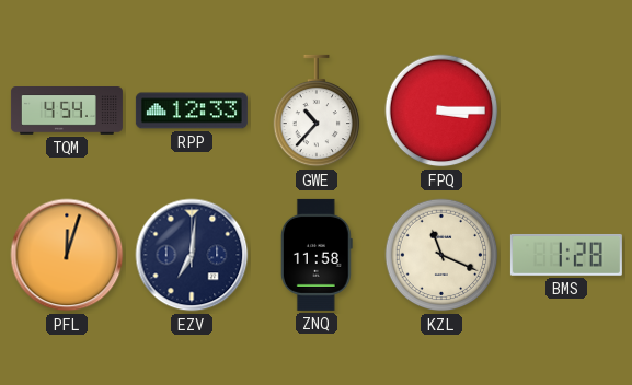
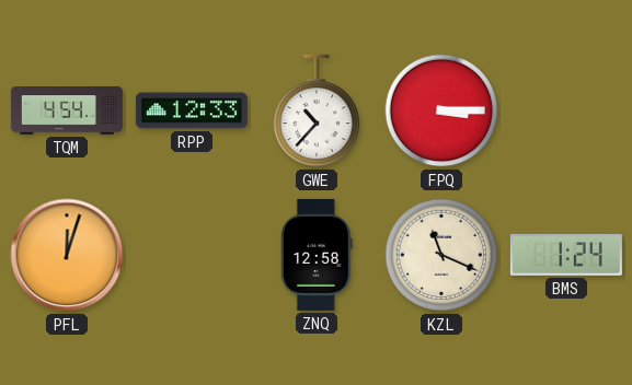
EZV: 7:01 -> none (192, 255)
ZNQ: 11:58 -> 12:58 (317, 255)
BMS: 1:28 -> 1:24 (566, 255)
